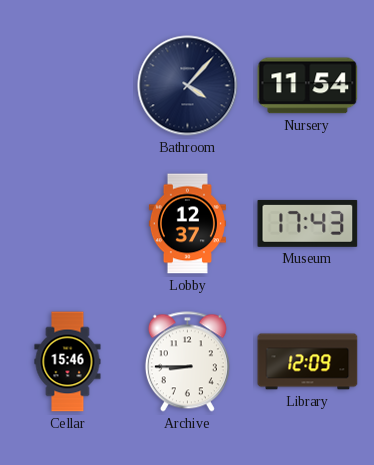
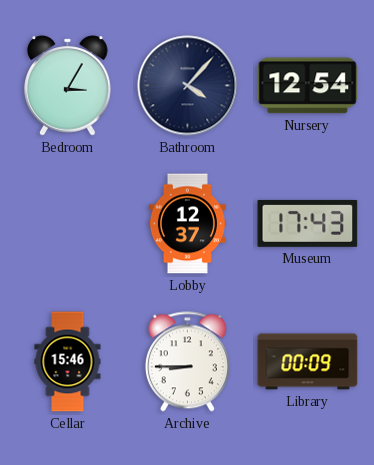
Bedroom: none -> 3:05 (68, 86)
Nursery: 11:54 -> 12:54 (308, 86)
Library: 12:09 -> 00:09 (308, 362)
